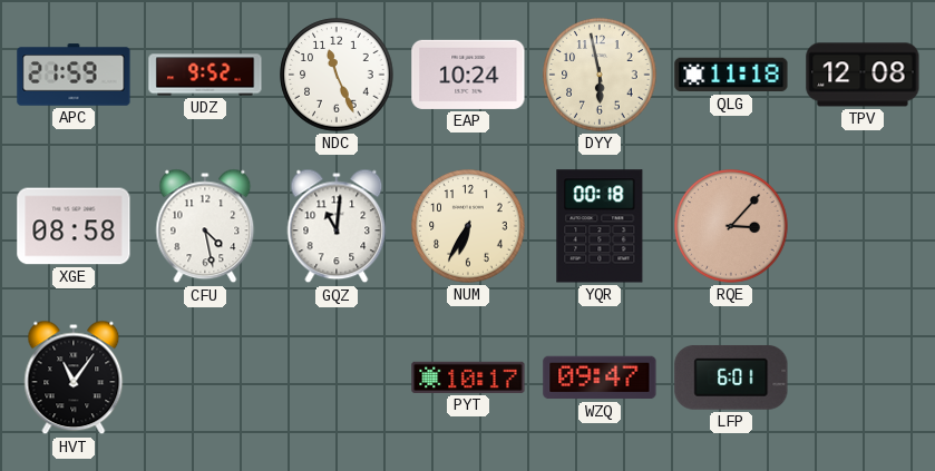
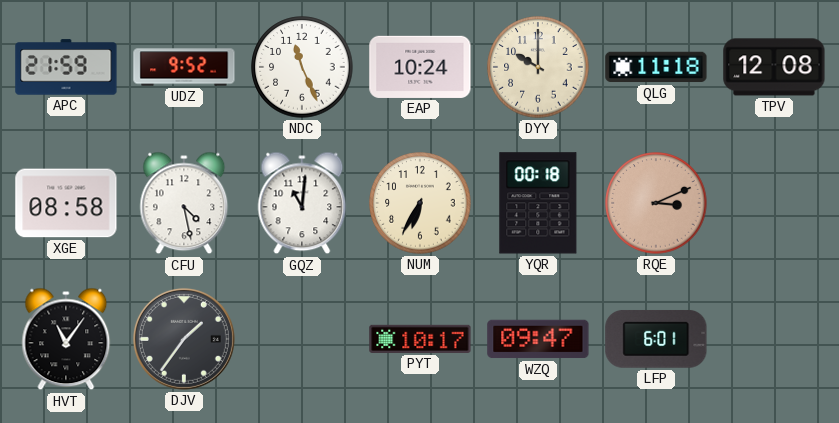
DYY: 5:58 -> 10:00 (538, 67)
RQE: 3:07 -> 3:11 (656, 203)
DJV: none -> 1:36 (184, 339)
